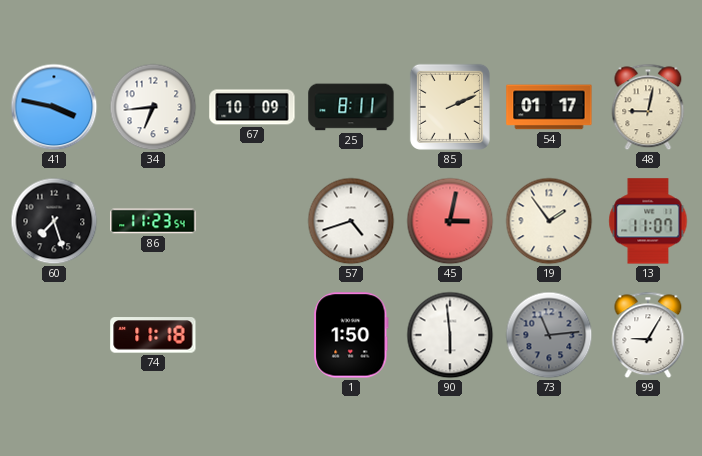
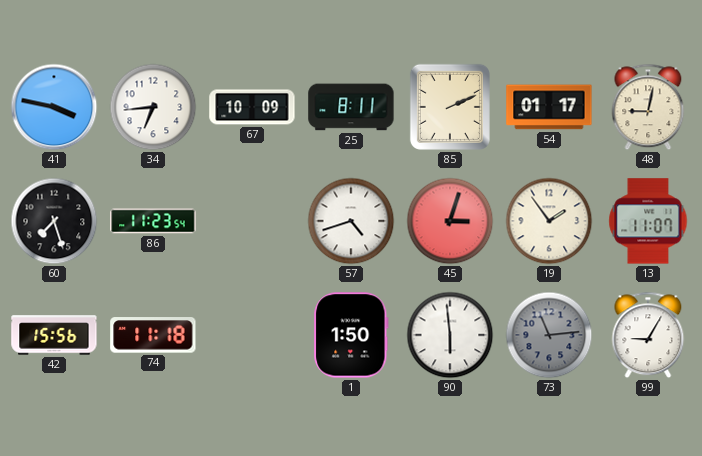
45: 3:02 -> 3:03 (450, 221)
42: none -> 15:56 (54, 335)
